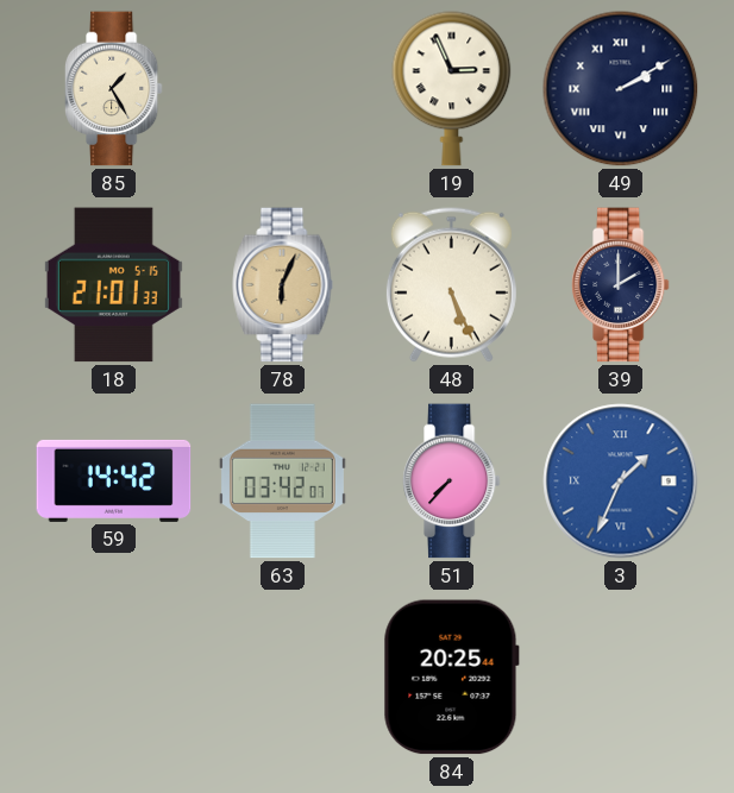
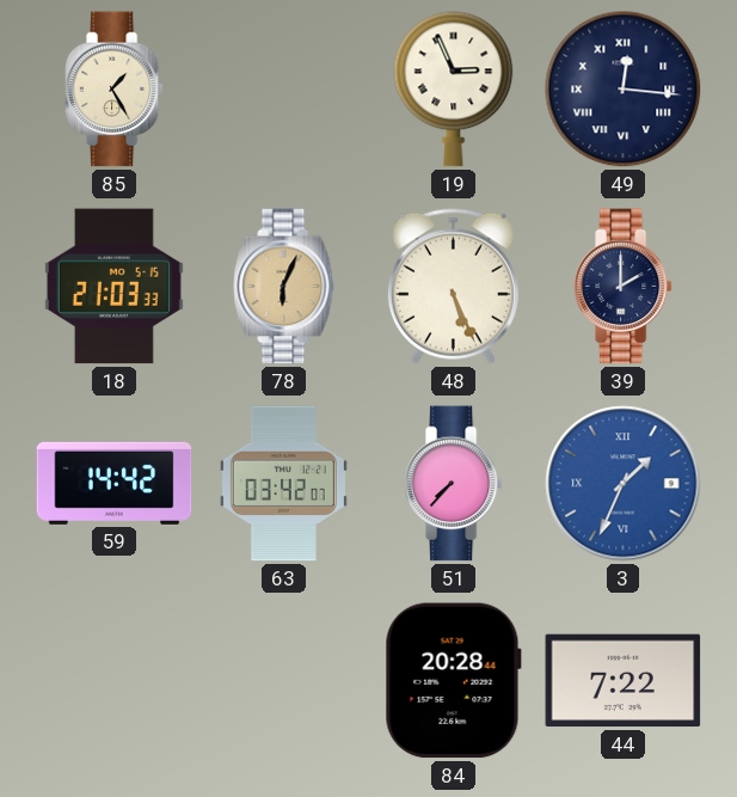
49: 2:10 -> 12:16 (624, 90)
18: 21:01 -> 21:03 (113, 287)
84: 20:25 -> 20:28 (453, 681)
44: none -> 7:22 (624, 681)
